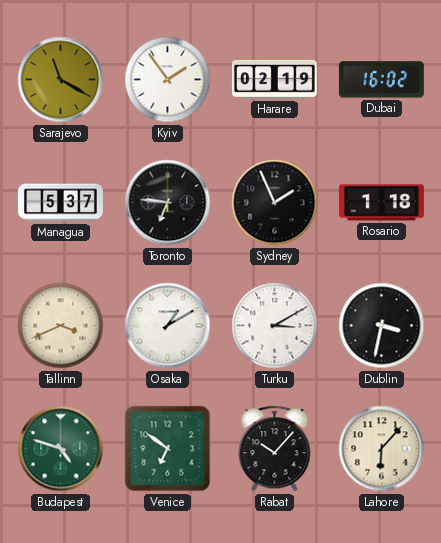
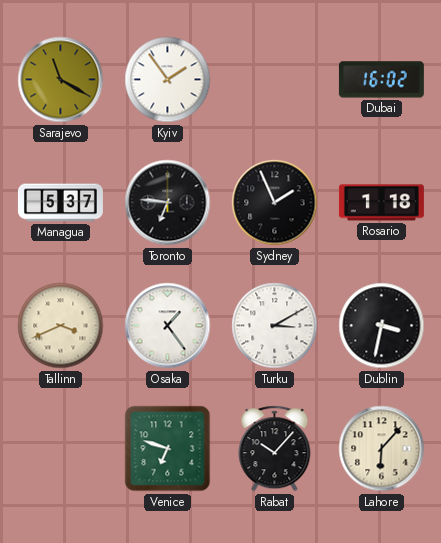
Harare: 02:19 -> none (274, 79)
Osaka: 1:10 -> 1:24 (168, 326)
Budapest: 4:48 -> none (61, 449)
Venice: 6:51 -> 6:48 (168, 449)
